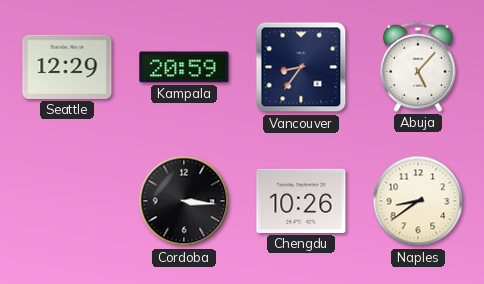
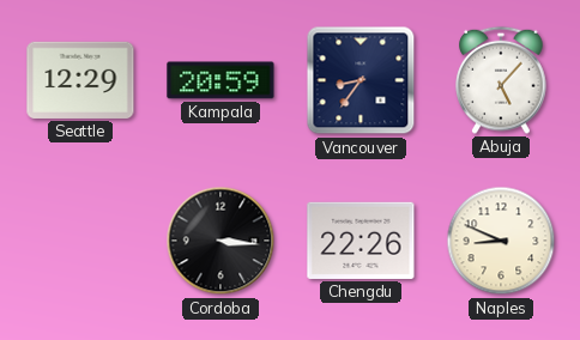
Chengdu: 10:26 -> 22:26 (361, 241)
Naples: 8:39 -> 8:49 (501, 241)
